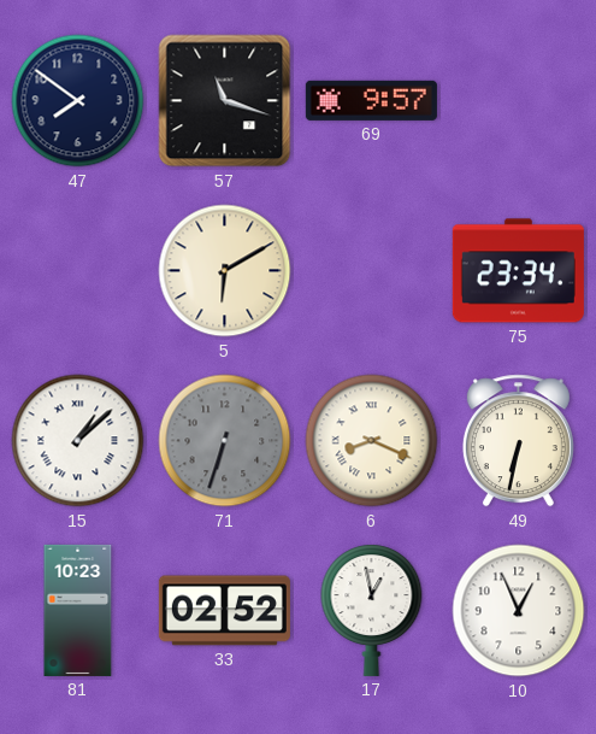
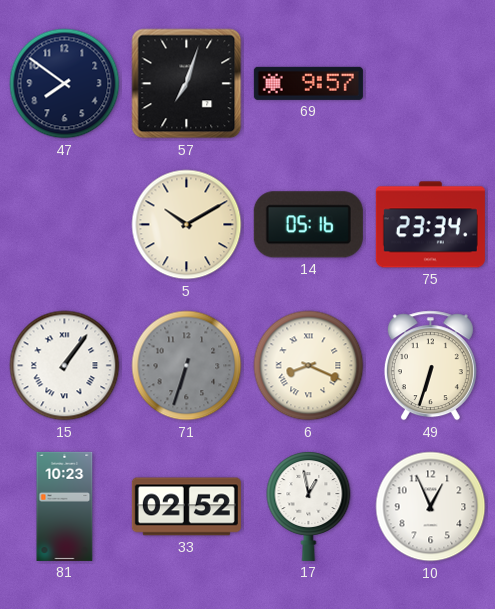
57: 11:18 -> 7:03 (187, 84)
5: 6:10 -> 10:10 (187, 225)
14: none -> 05:16 (308, 225)
15: 1:08 -> 1:06 (65, 366)
49: 6:32 -> 6:33 (430, 366)
